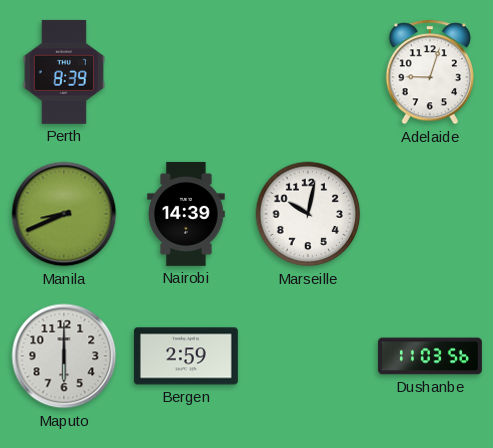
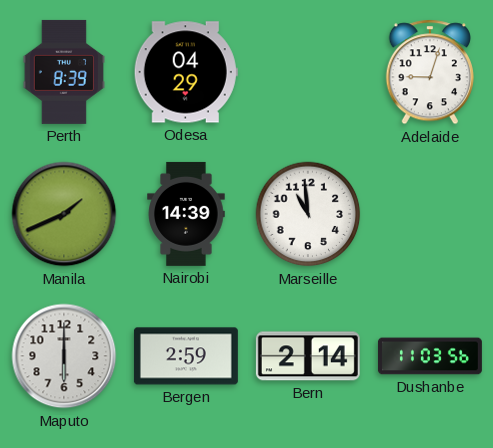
Odesa: none -> 04:29 (186, 72)
Manila: 8:41 -> 1:41 (64, 214)
Marseille: 10:02 -> 10:59 (308, 214)
Bern: none -> 2:14 (308, 356)
